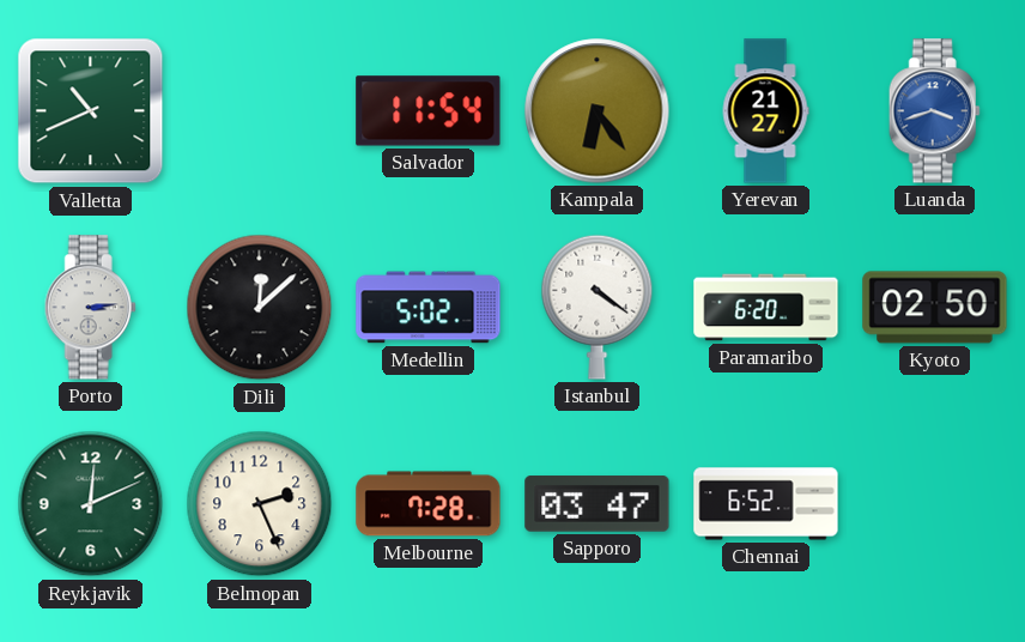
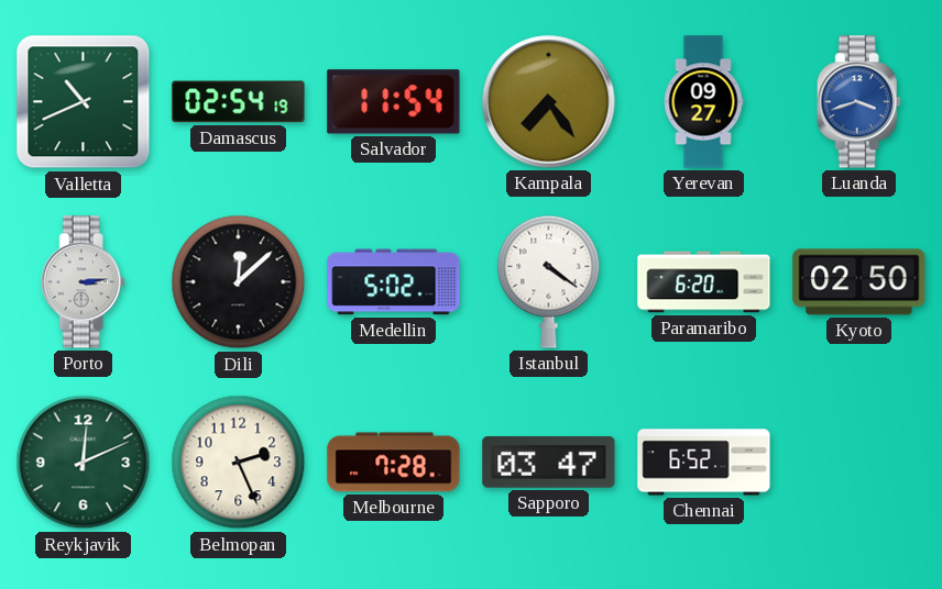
Damascus: none -> 02:54 (239, 102)
Kampala: 6:24 -> 7:24 (549, 102)
Yerevan: 21:27 -> 09:27 (703, 102)
